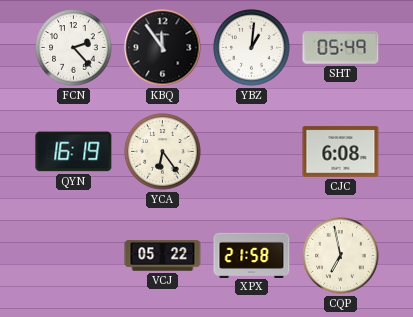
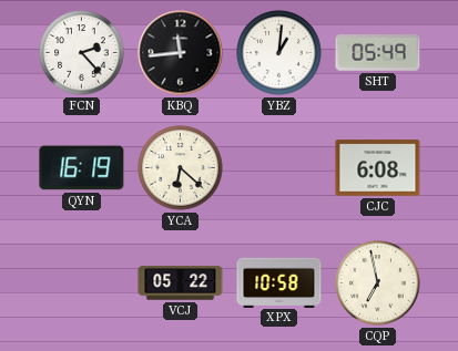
KBQ: 11:54 -> 11:44 (181, 53)
YCA: 6:24 -> 6:22 (181, 168)
XPX: 21:58 -> 10:58 (279, 282)
